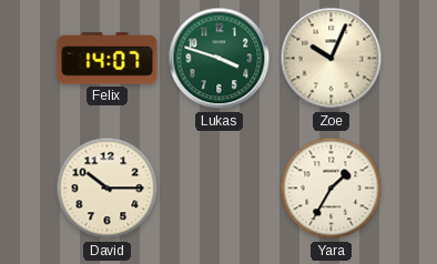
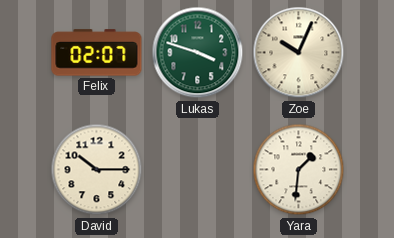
Felix: 14:07 -> 02:07 (97, 53)
Yara: 1:35 -> 1:31 (299, 170)
